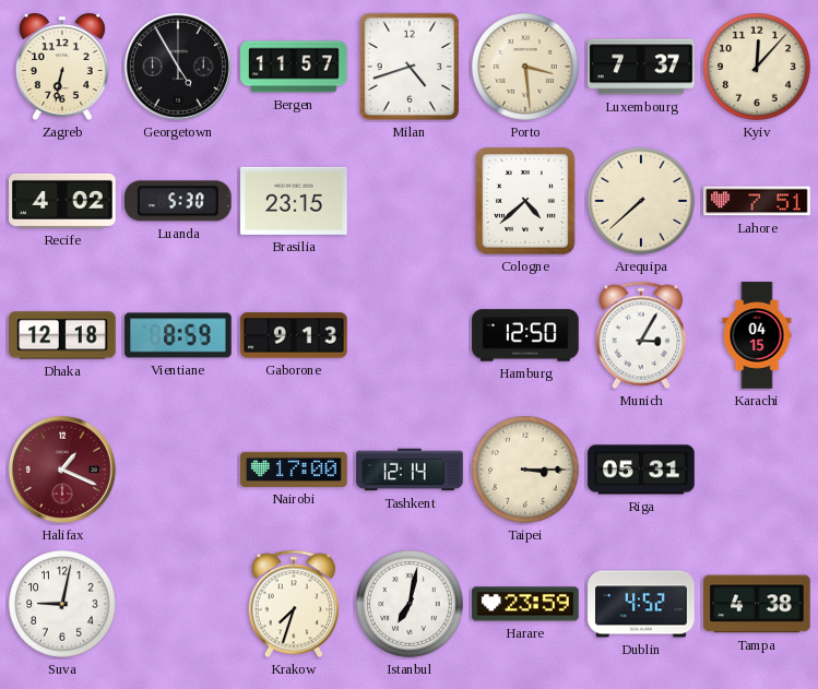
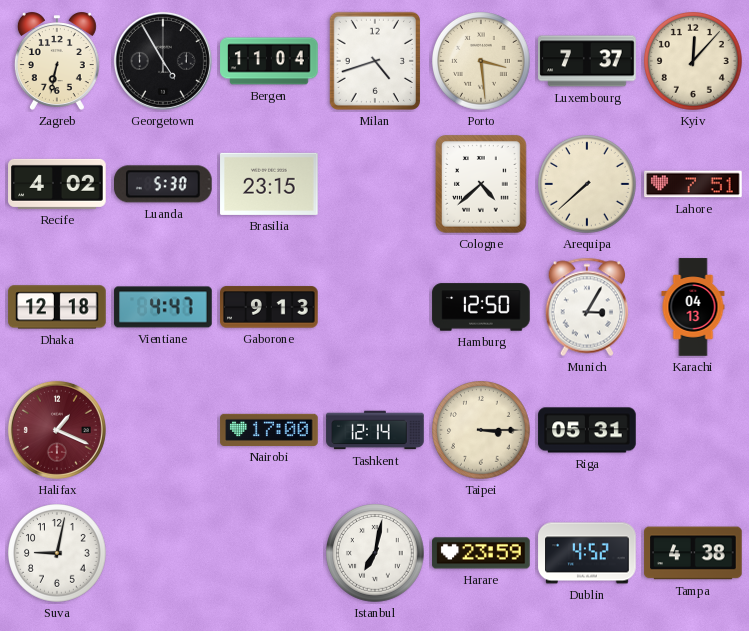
Bergen: 11:57 -> 11:04 (269, 61)
Vientiane: 8:59 -> 4:47 (163, 307)
Karachi: 04:15 -> 04:13 (693, 307)
Krakow: 7:33 -> none (294, 604)
